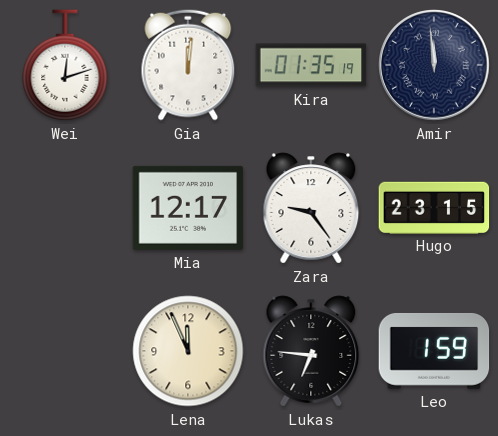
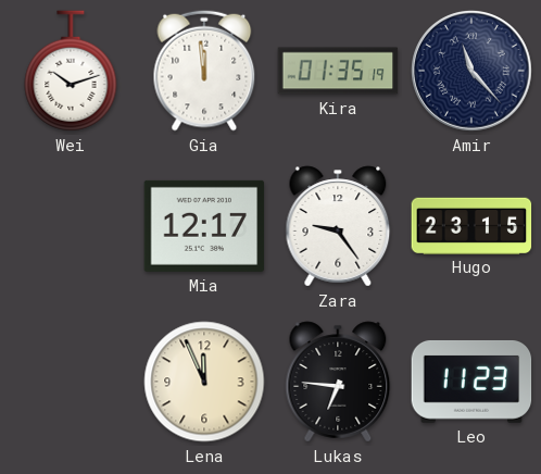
Wei: 12:12 -> 10:12 (71, 71)
Gia: 12:01 -> 11:59 (204, 71)
Amir: 11:59 -> 11:23 (473, 72)
Leo: 1:59 -> 11:23 (471, 382)
